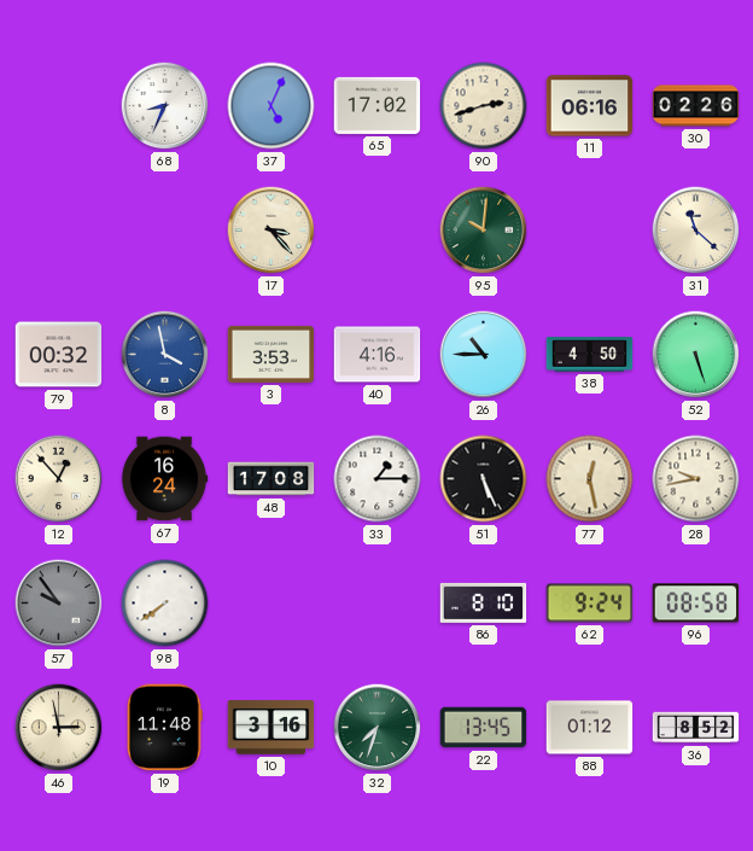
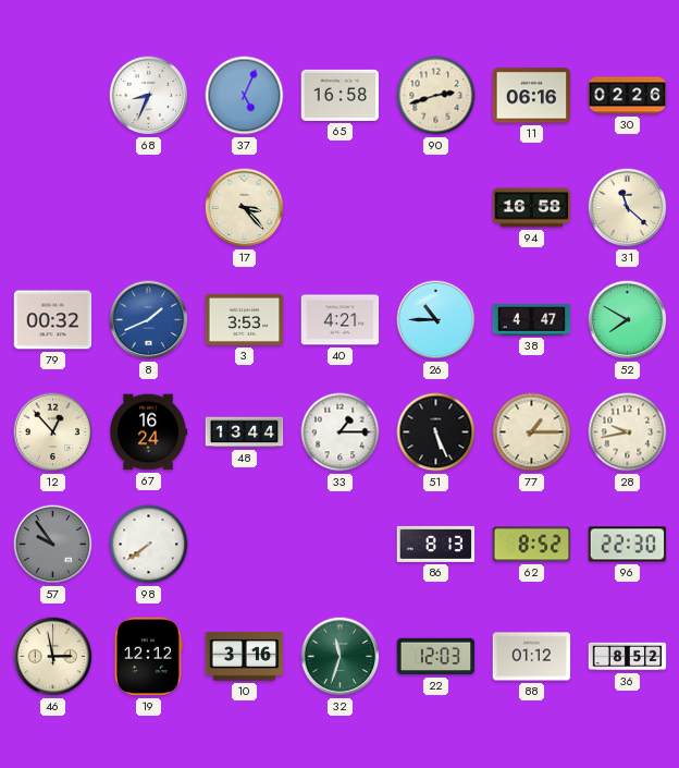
65: 17:02 -> 16:58 (341, 95)
95: 10:01 -> none (484, 231)
94: none -> 16:58 (532, 208)
8: 3:58 -> 1:41 (149, 320)
40: 4:16 -> 4:21 (341, 320)
38: 4:50 -> 4:47 (532, 320)
52: 5:27 -> 7:50 (628, 320)
48: 17:08 -> 13:44 (245, 432)
77: 12:28 -> 1:15 (532, 432)
86: 8:10 -> 8:13 (436, 544)
62: 9:24 -> 8:52 (532, 545)
96: 08:58 -> 22:30 (628, 545)
19: 11:48 -> 12:12 (148, 657)
32: 7:33 -> 11:33 (341, 657)
22: 13:45 -> 12:03 (436, 657)
